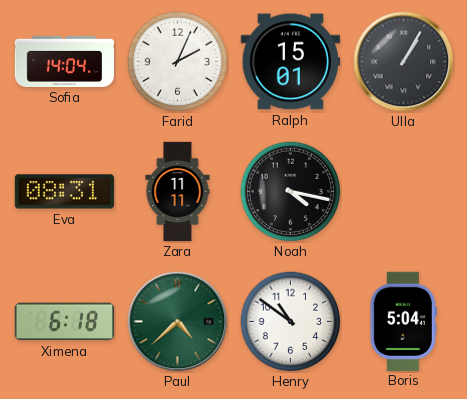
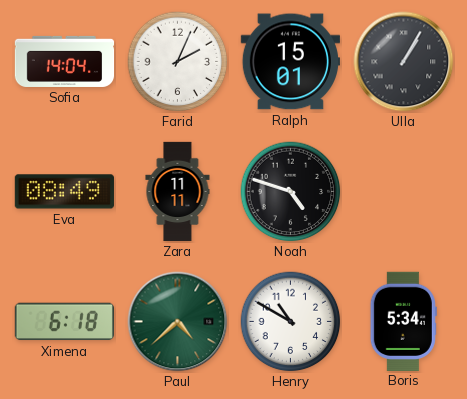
Eva: 08:31 -> 08:49 (64, 192)
Noah: 4:17 -> 4:48 (291, 192)
Henry: 10:51 -> 10:50 (291, 322)
Boris: 5:04 -> 5:34 (403, 321)
